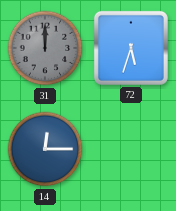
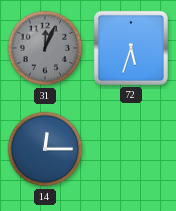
31: 12:00 -> 12:04 (45, 48)
